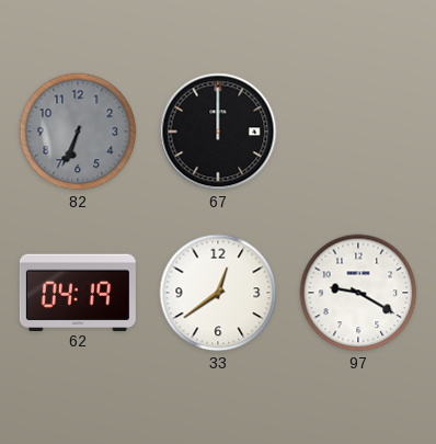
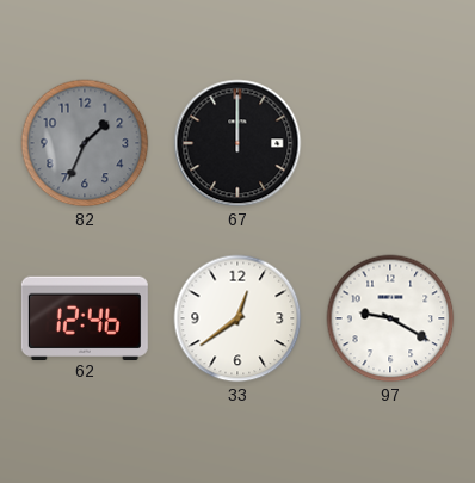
82: 6:34 -> 1:34 (85, 143)
62: 04:19 -> 12:46 (85, 317)
